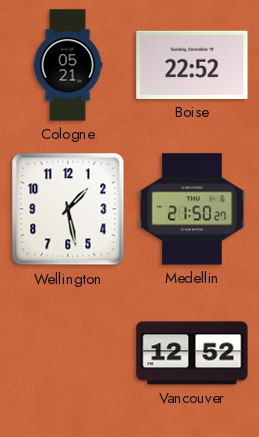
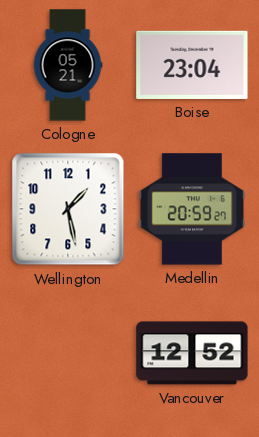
Boise: 22:52 -> 23:04 (192, 65)
Medellin: 21:50 -> 20:59 (192, 209)
